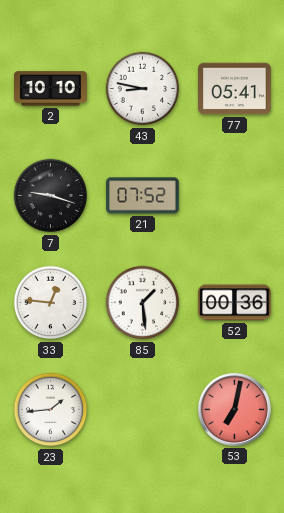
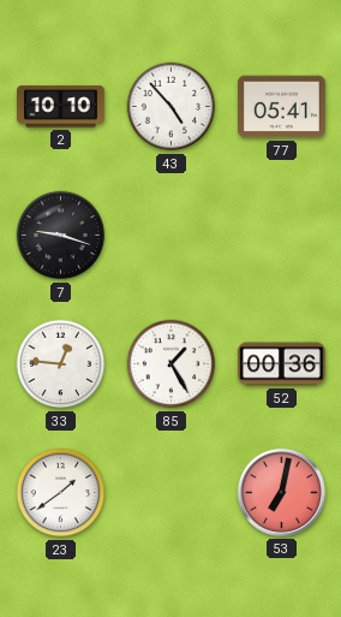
43: 8:47 -> 4:53 (172, 107)
21: 07:52 -> none (143, 196)
85: 1:29 -> 1:25 (172, 364)
23: 1:44 -> 1:39 (61, 493)
